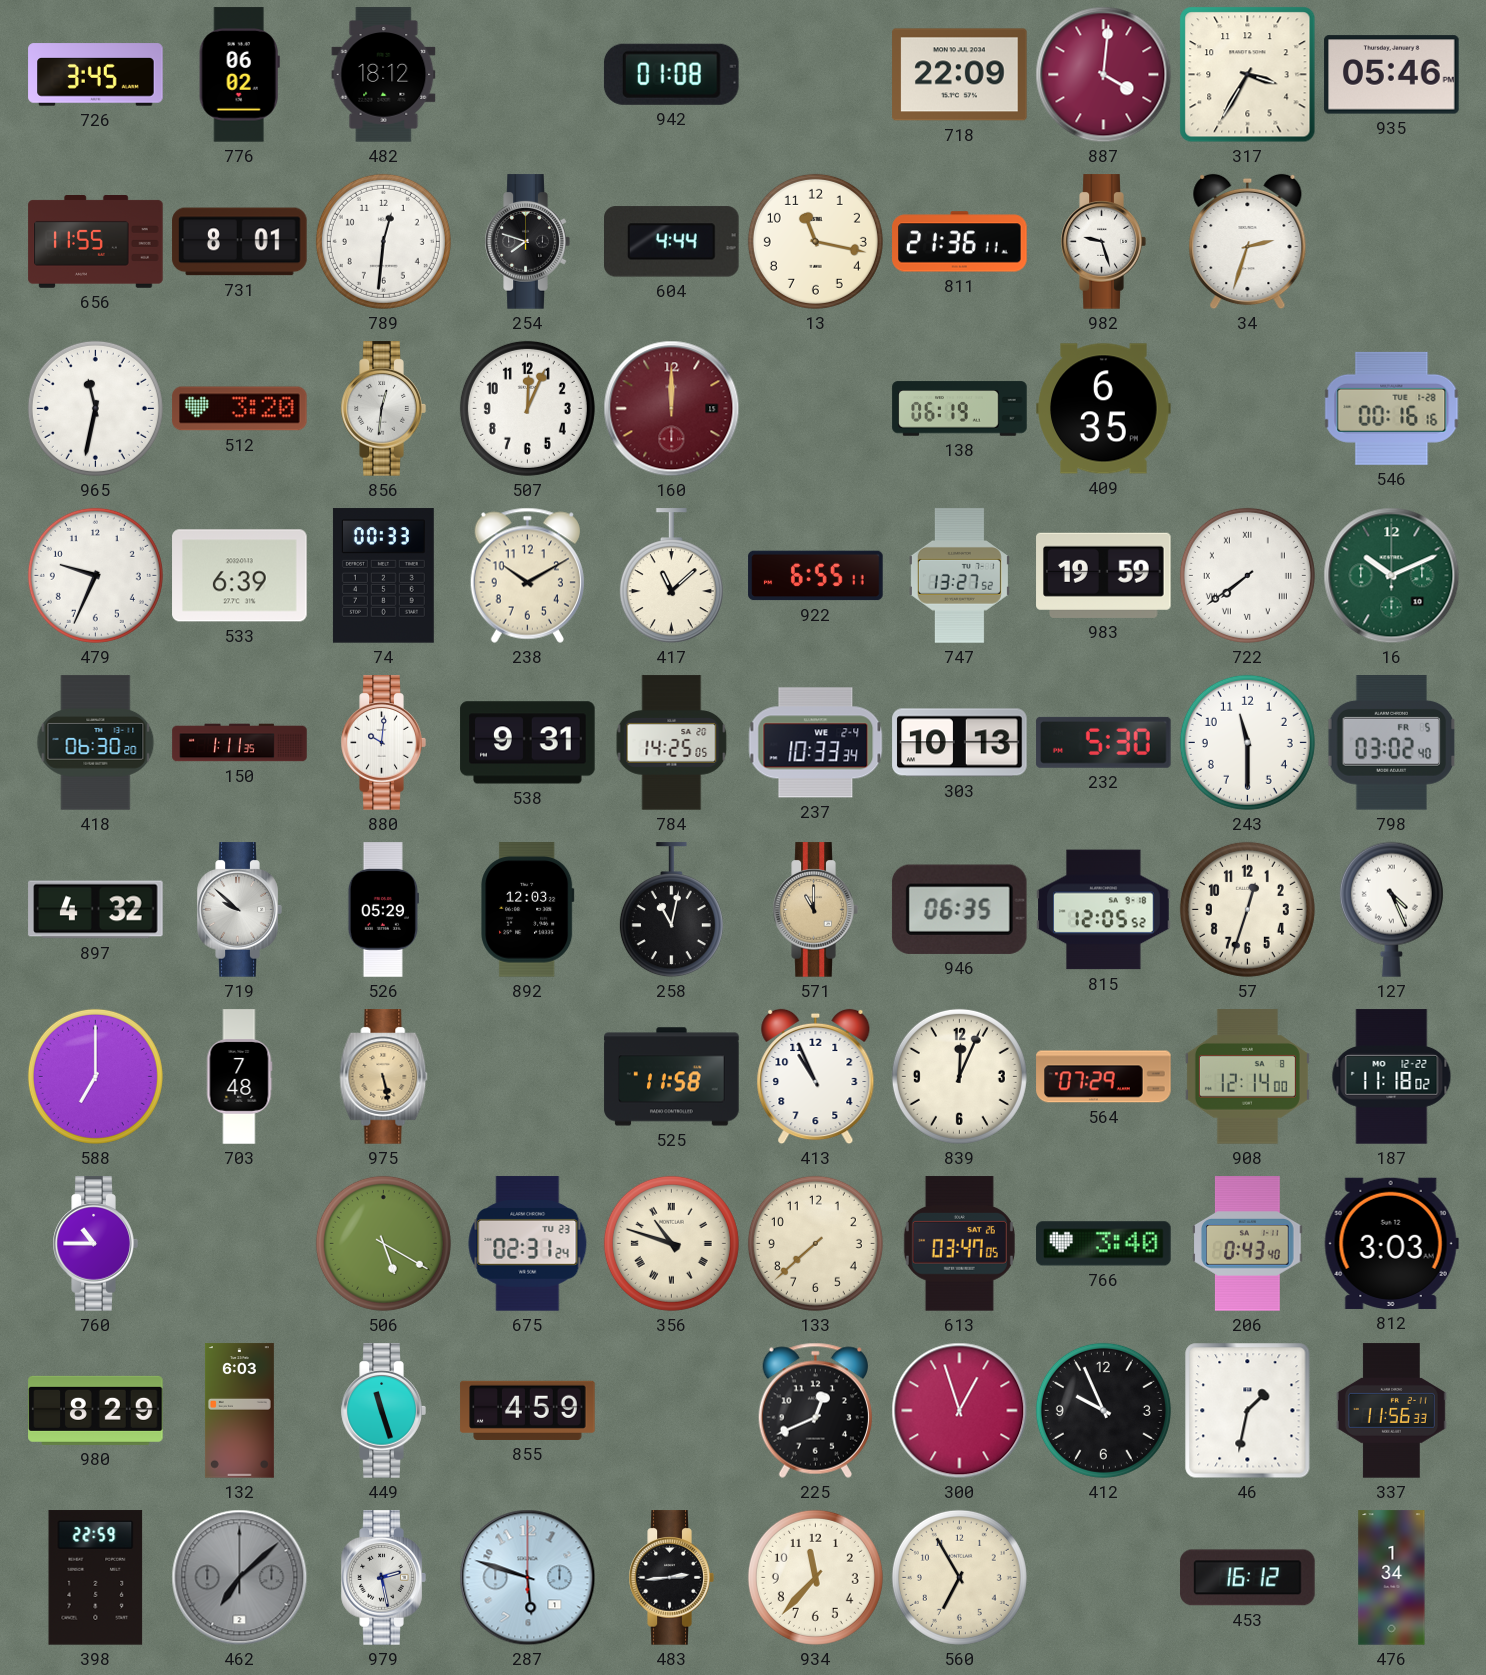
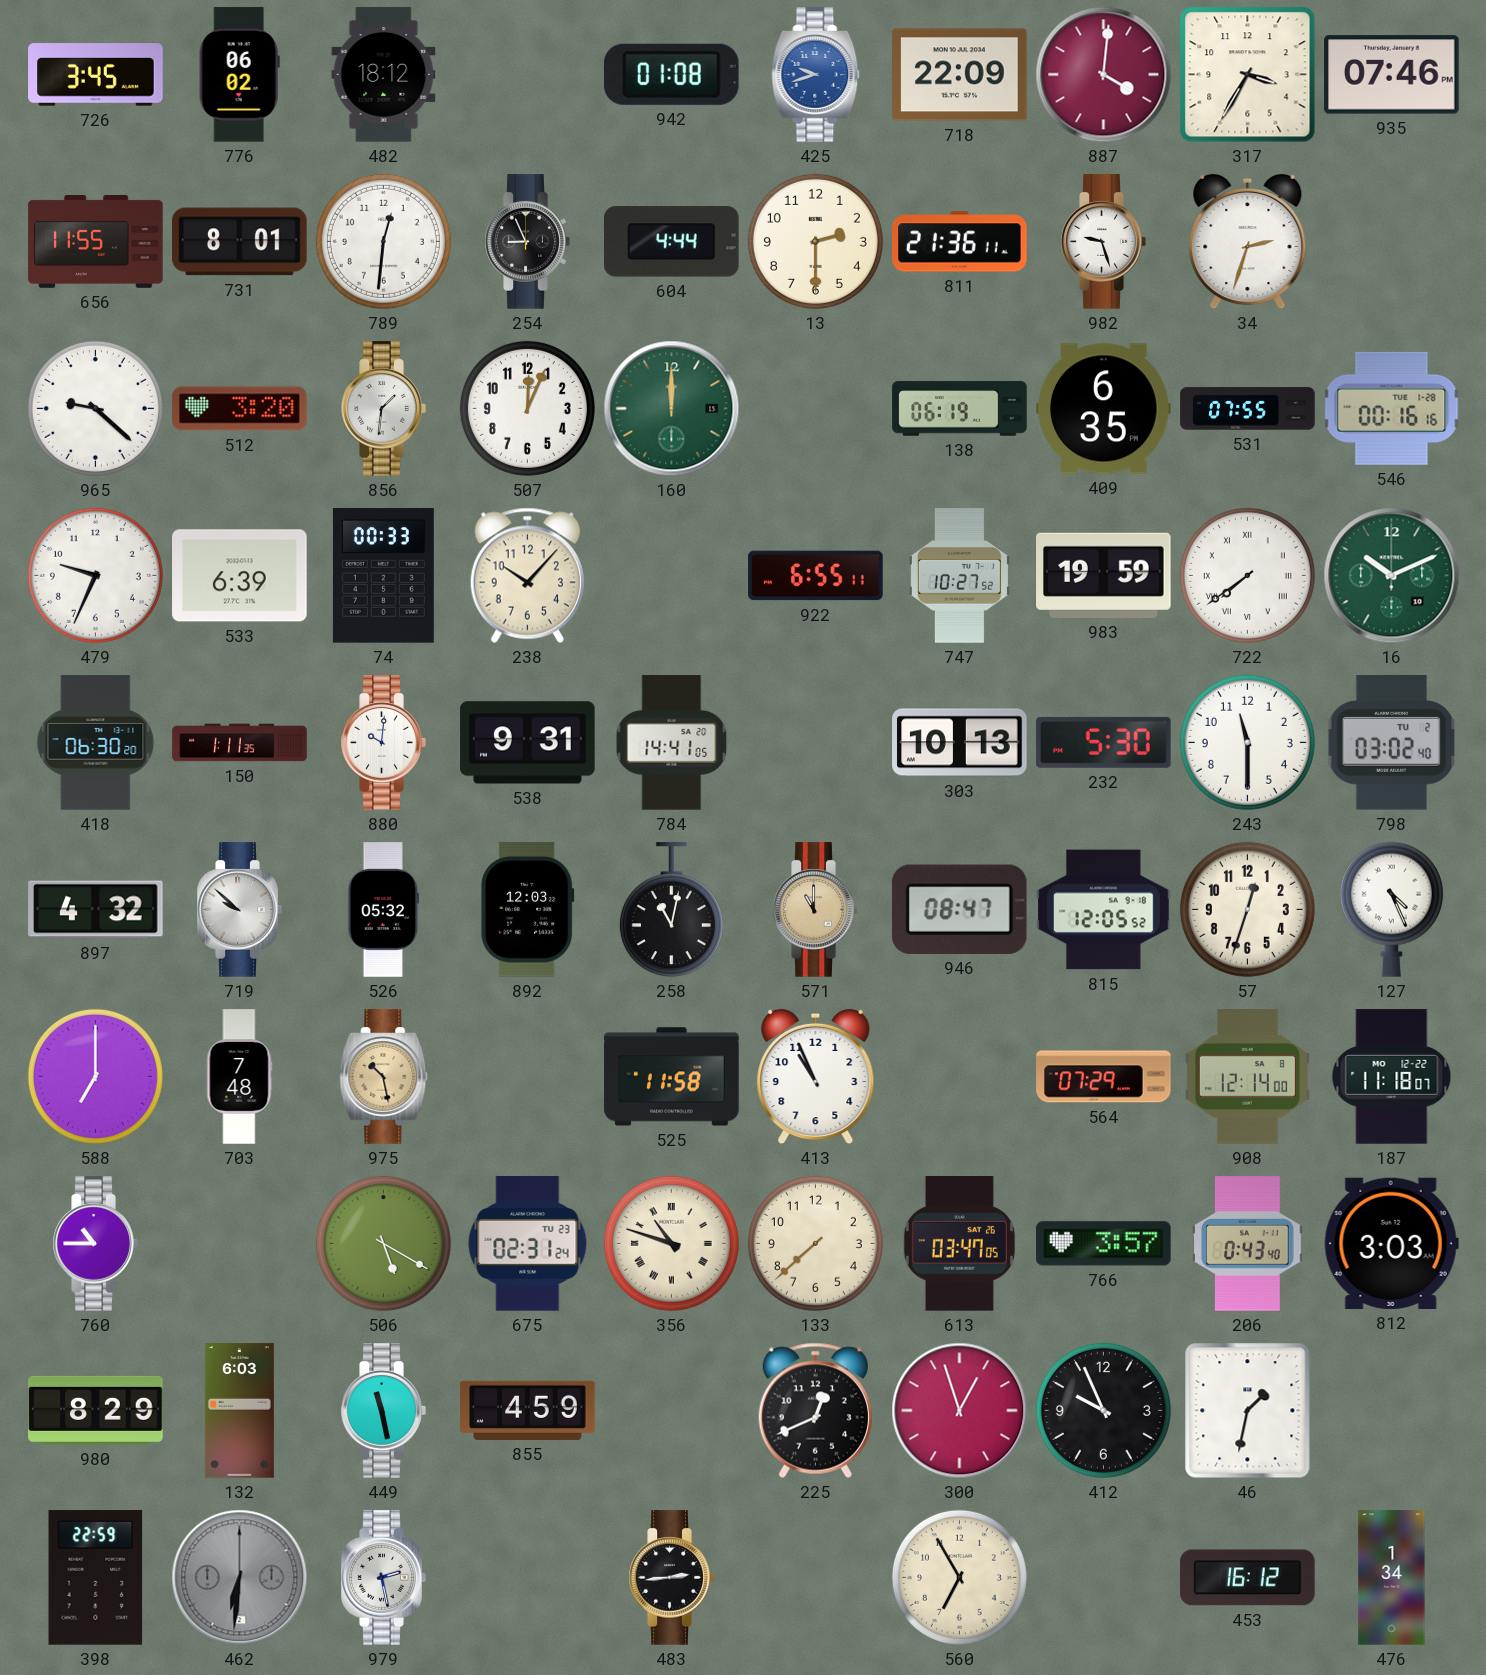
425: none -> 9:42 (816, 75)
935: 05:46 -> 07:46 (1392, 75)
254: 7:48 -> 8:56 (527, 242)
13: 11:17 -> 2:30 (815, 241)
965: 11:32 -> 9:22 (95, 408)
856: 12:31 -> 1:31 (383, 409)
160 dial: burgundy -> green (672, 409)
531: none -> 07:55 (1248, 409)
238: 10:10 -> 10:07 (527, 575)
417: 11:08 -> none (671, 576)
747: 13:27 -> 10:27 (959, 576)
784: 14:25 -> 14:41 (672, 743)
237: 10:33 -> none (816, 743)
798 date: FR 5 -> TU 2 (1392, 743)
526: 05:29 -> 05:32 (383, 910)
946: 06:35 -> 08:47 (959, 909)
975: 5:28 -> 10:28 (384, 1077)
839: 12:04 -> none (959, 1076)
187: 11:18:02 -> 11:18:07 (1392, 1077)
766: 3:40 -> 3:57 (1104, 1244)
449: 11:27 -> 11:28 (383, 1411)
337: 11:56 -> none (1391, 1411)
462: 7:08 -> 6:31 (240, 1578)
287: 5:48 -> none (528, 1578)
934: 11:37 -> none (815, 1577)
